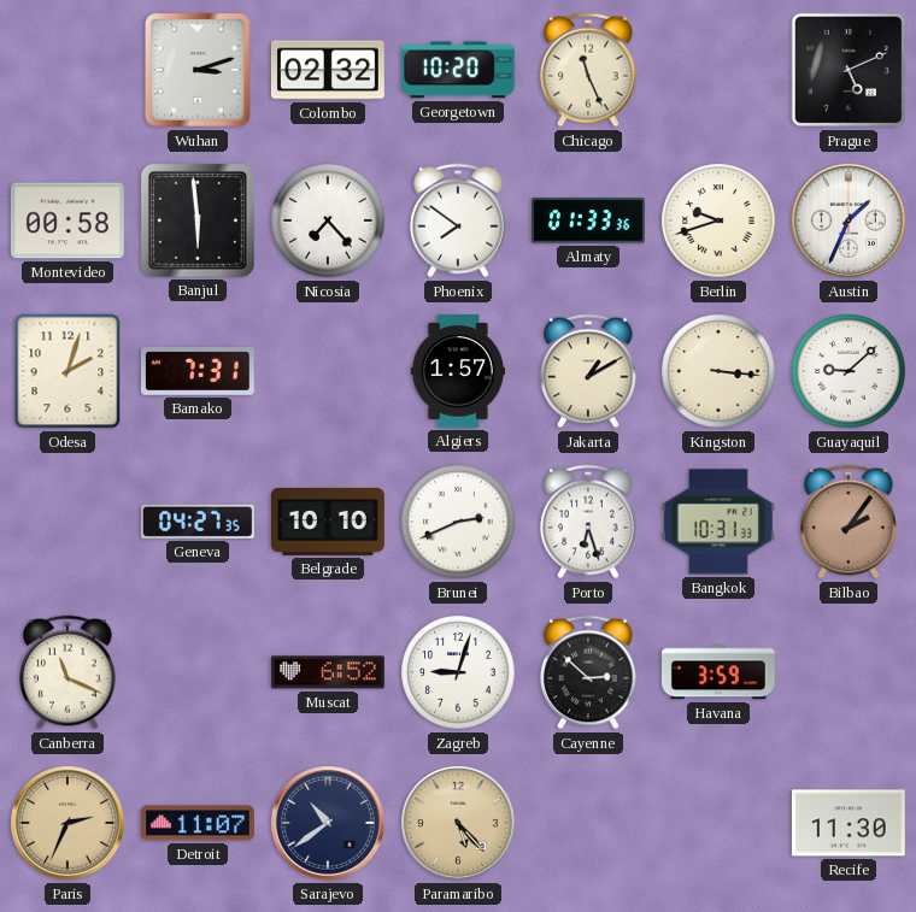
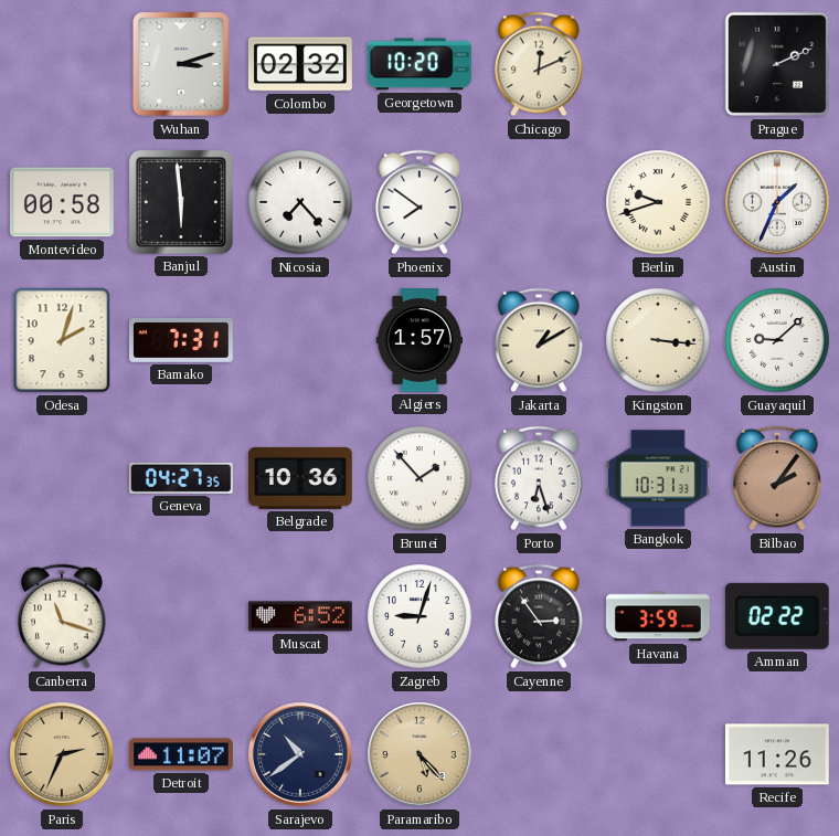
Chicago: 11:26 -> 12:11 (539, 64)
Prague: 5:11 -> 2:11 (777, 64)
Almaty: 01:33 -> none (589, 220)
Belgrade: 10:10 -> 10:36 (301, 478)
Brunei: 2:41 -> 1:53 (419, 478)
Canberra: 11:19 -> 11:18 (62, 616)
Cayenne: 2:52 -> 2:54 (539, 616)
Amman: none -> 02:22 (777, 616)
Recife: 11:30 -> 11:26 (777, 754)
